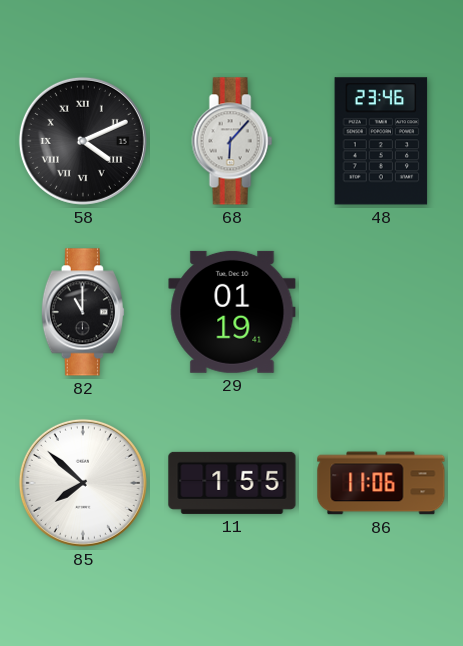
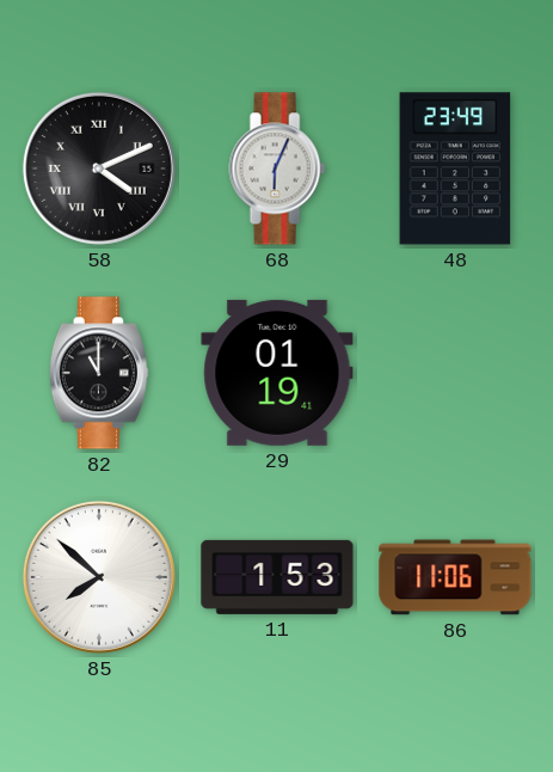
68: 6:07 -> 6:04 (277, 169)
48: 23:46 -> 23:49 (455, 169)
11: 1:55 -> 1:53 (277, 577)
